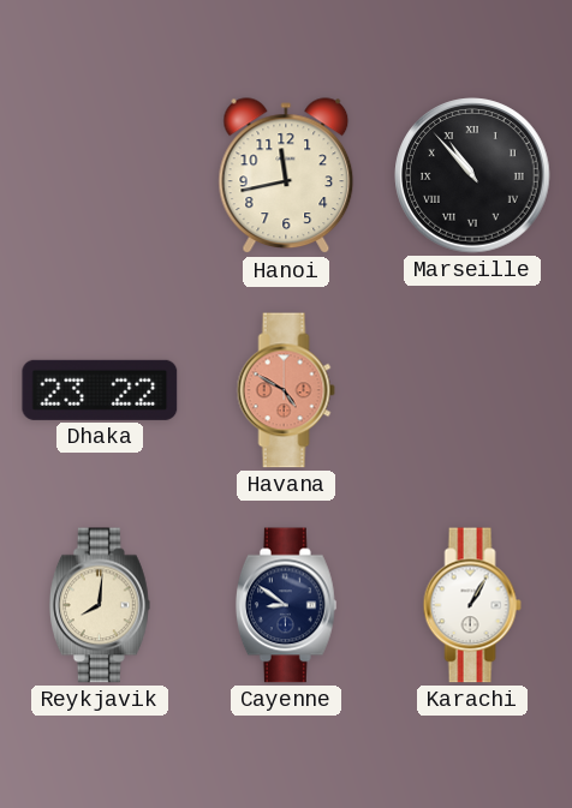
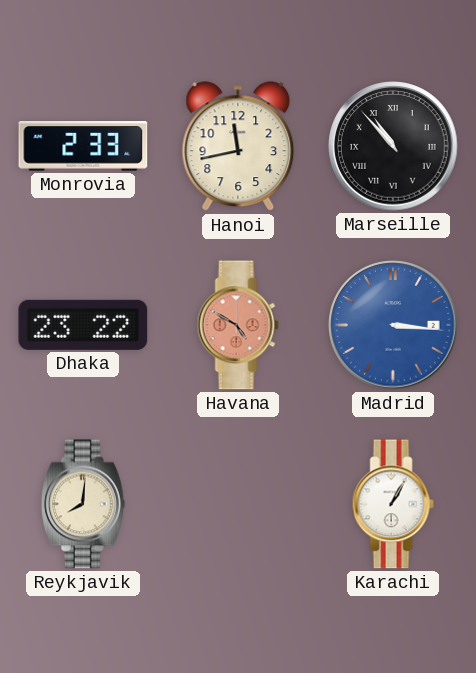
Monrovia: none -> 2:33 (83, 147)
Madrid: none -> 3:16 (393, 325)
Cayenne: 8:51 -> none (286, 605)
